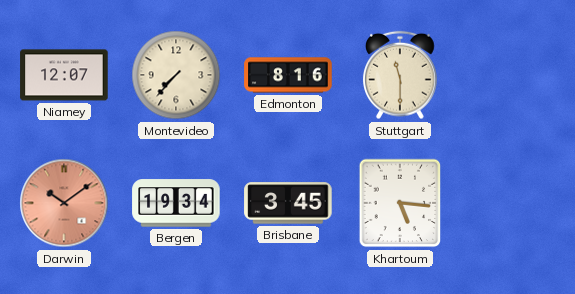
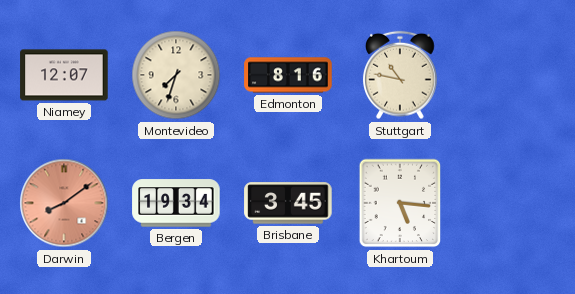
Montevideo: 7:37 -> 7:33 (176, 75)
Stuttgart: 11:30 -> 10:47 (401, 75)
Darwin: 10:09 -> 8:09 (64, 203)
